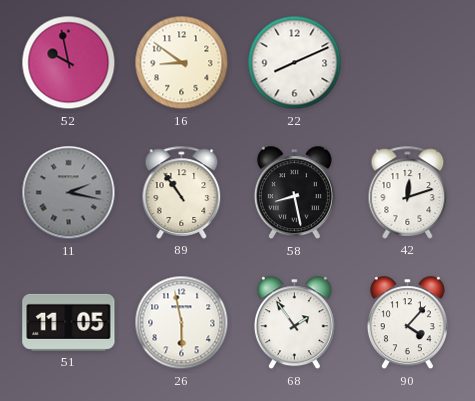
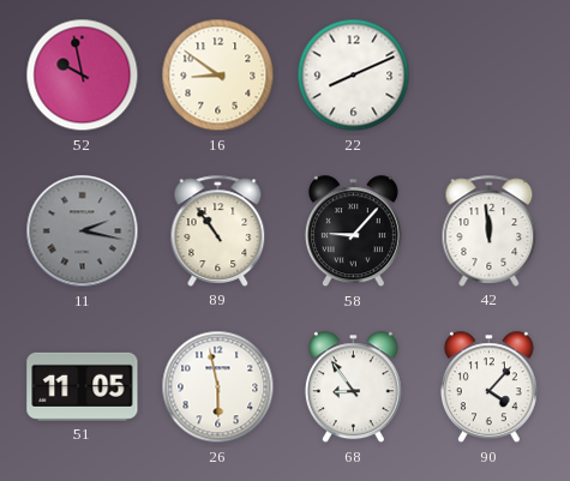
58: 8:28 -> 9:07 (353, 232)
42: 12:12 -> 11:59 (490, 230)
68: 1:54 -> 8:54 (353, 387)
